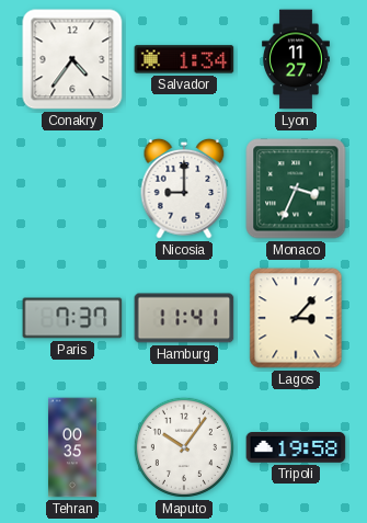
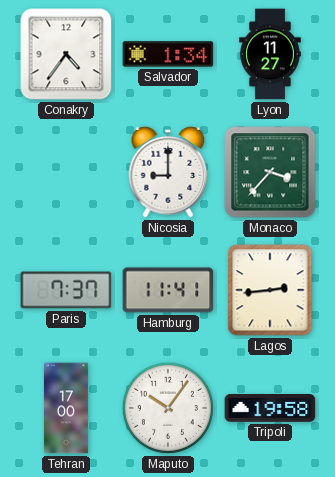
Monaco: 3:34 -> 3:37 (270, 172)
Lagos: 3:07 -> 2:44 (270, 290)
Tehran: 00:35 -> 17:00 (66, 408)
